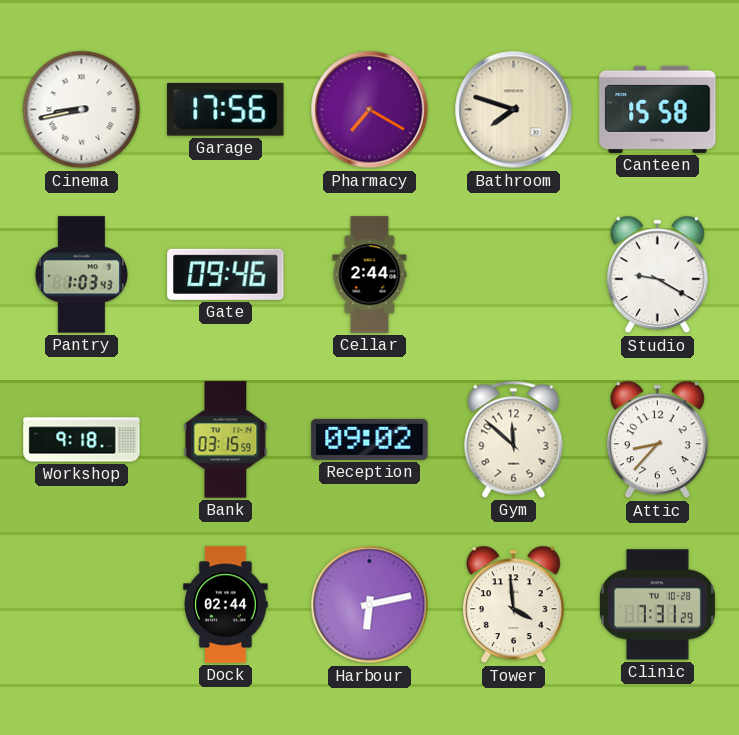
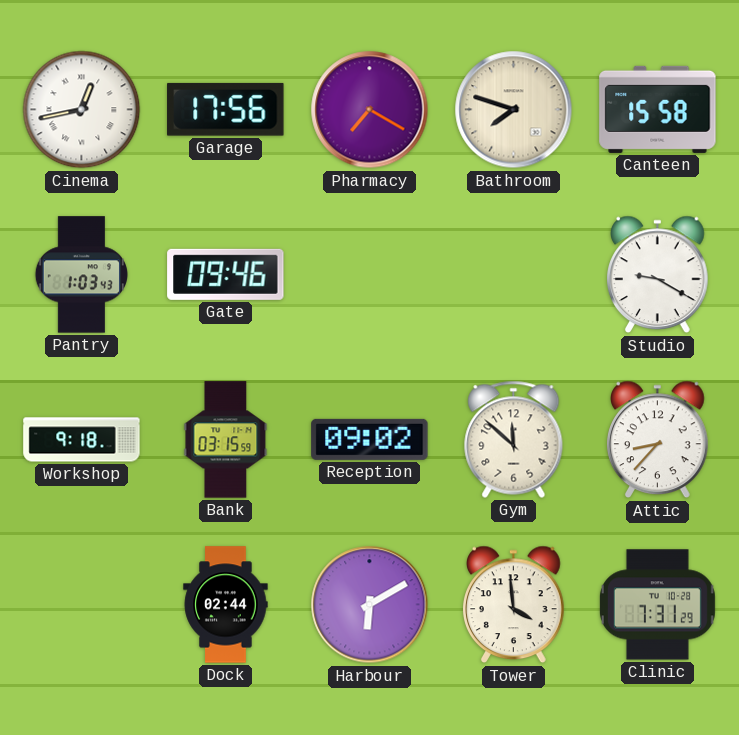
Cinema: 8:43 -> 12:43 (82, 110)
Cellar: 2:44 -> none (370, 275)
Harbour: 6:13 -> 6:10 (370, 605)
